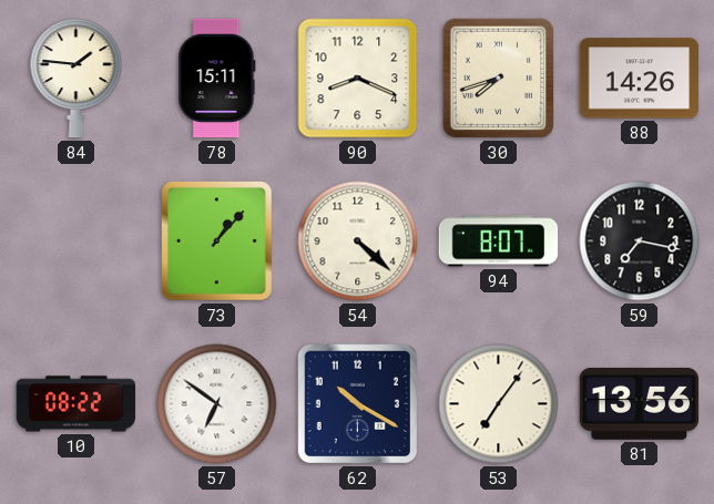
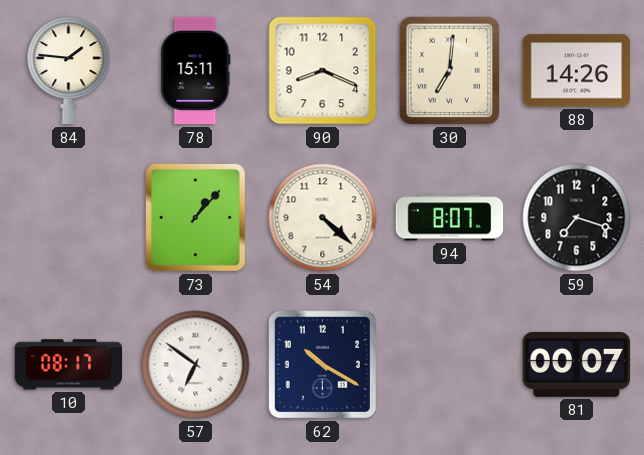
30: 7:42 -> 7:01 (450, 71)
59: 7:17 -> 7:18 (577, 218)
10: 08:22 -> 08:17 (69, 365)
53: 7:06 -> none (499, 404)
81: 13:56 -> 00:07 (577, 364)
